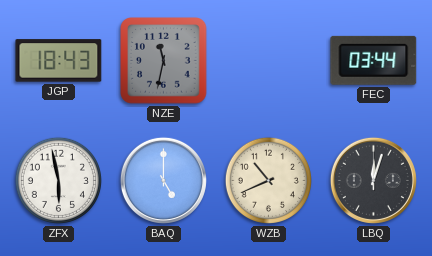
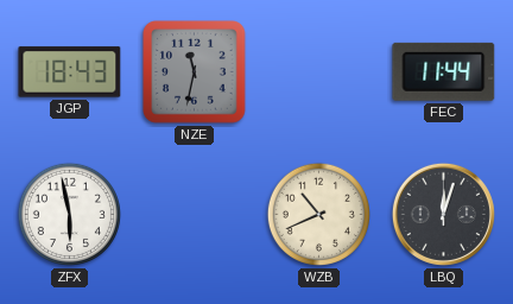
FEC: 03:44 -> 11:44 (444, 71)
BAQ: 5:00 -> none (163, 180)
